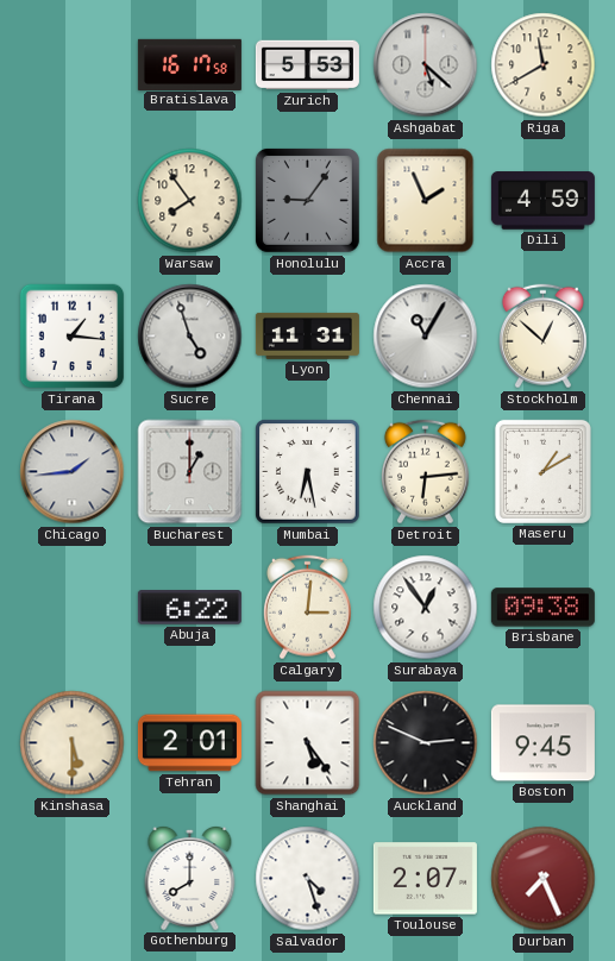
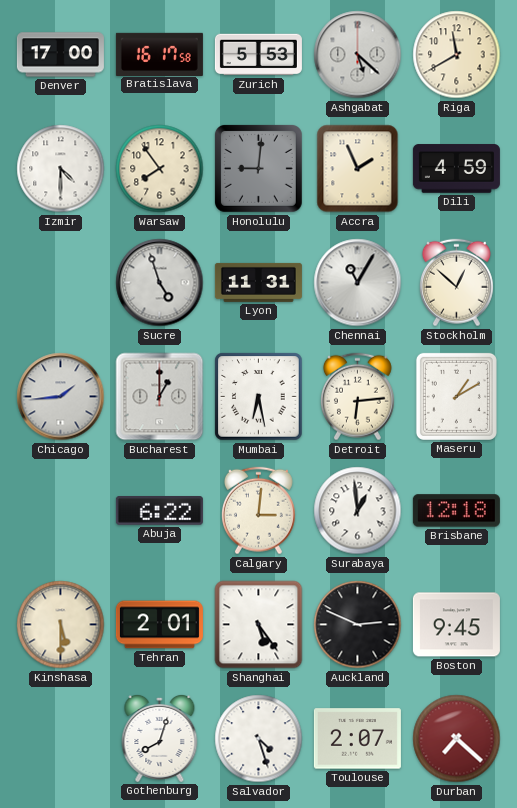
Denver: none -> 17:00 (60, 55)
Izmir: none -> 4:30 (61, 169)
Honolulu: 9:06 -> 9:01 (258, 168)
Tirana: 1:16 -> none (73, 337)
Surabaya: 12:54 -> 12:59 (358, 511)
Brisbane: 09:38 -> 12:18 (456, 511)
Gothenburg: 8:00 -> 8:03 (160, 738)
Durban: 7:26 -> 7:22 (457, 739)
